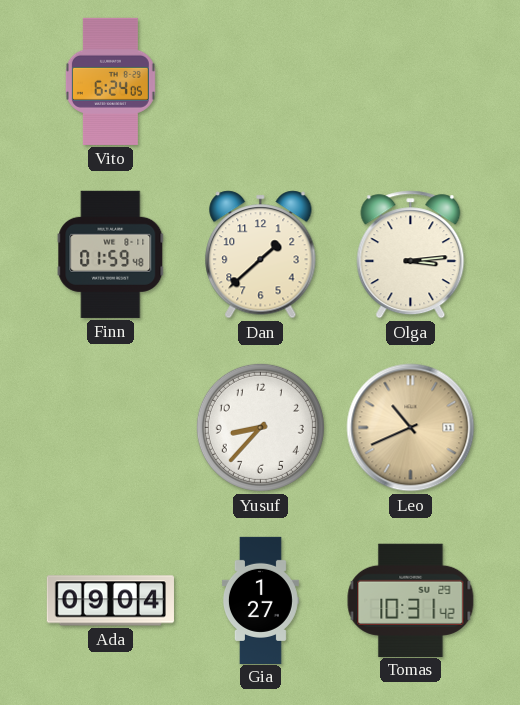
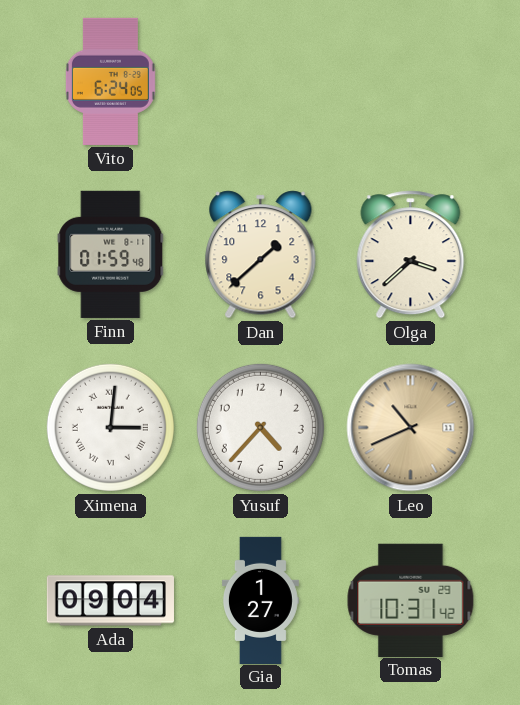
Olga: 3:14 -> 3:38 (411, 255)
Ximena: none -> 3:01 (110, 427)
Yusuf: 8:37 -> 4:37 (260, 427)
